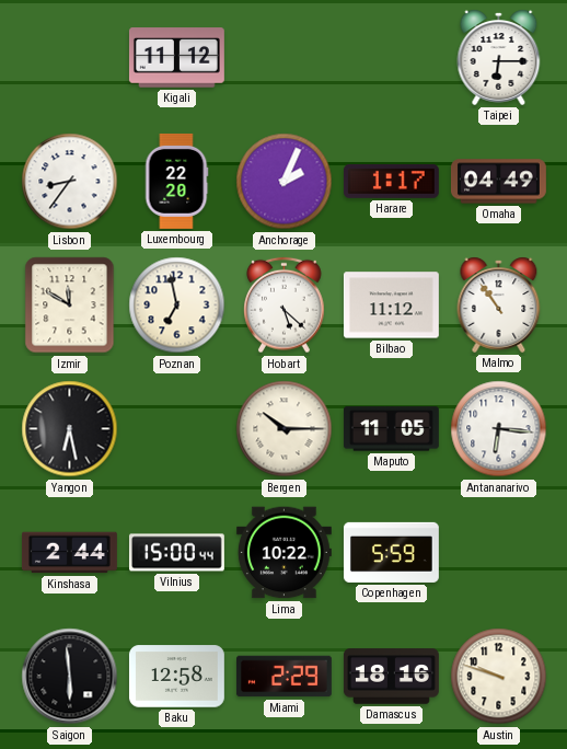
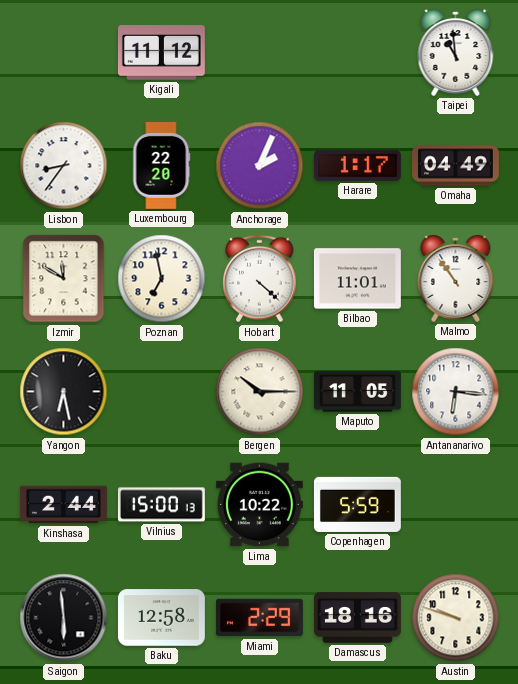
Taipei: 6:15 -> 10:59 (456, 52)
Hobart: 5:22 -> 4:22 (260, 279)
Bilbao: 11:12 -> 11:01 (357, 279)
Vilnius: 15:00:44 -> 15:00:13 (161, 505)
